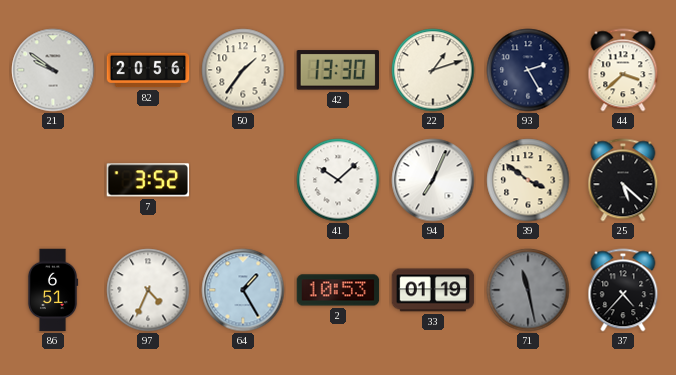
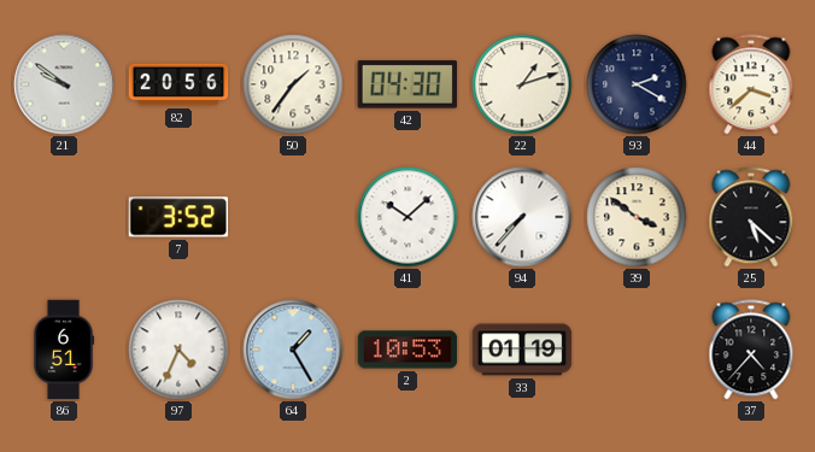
42: 13:30 -> 04:30 (408, 84)
93: 2:25 -> 2:20 (637, 84)
94: 7:04 -> 7:37 (522, 217)
71: 11:28 -> none (528, 290)
